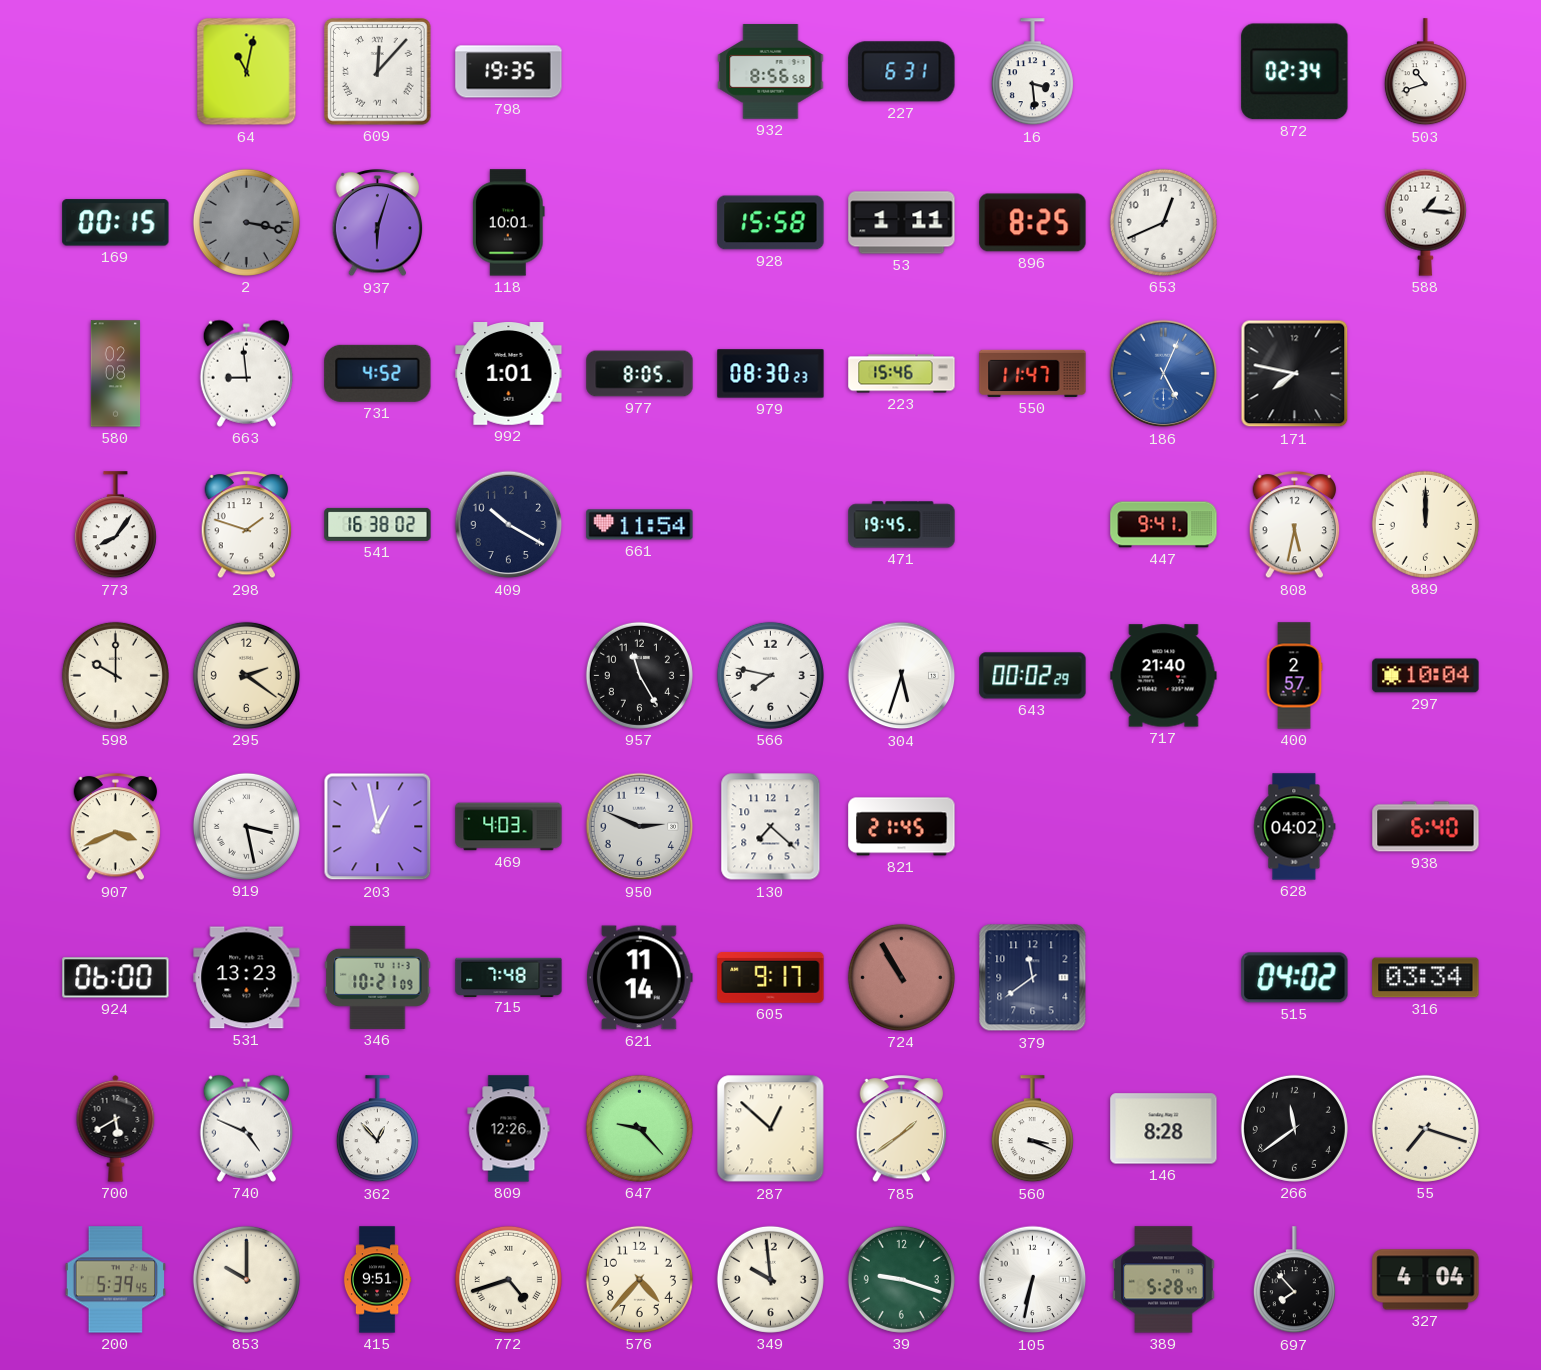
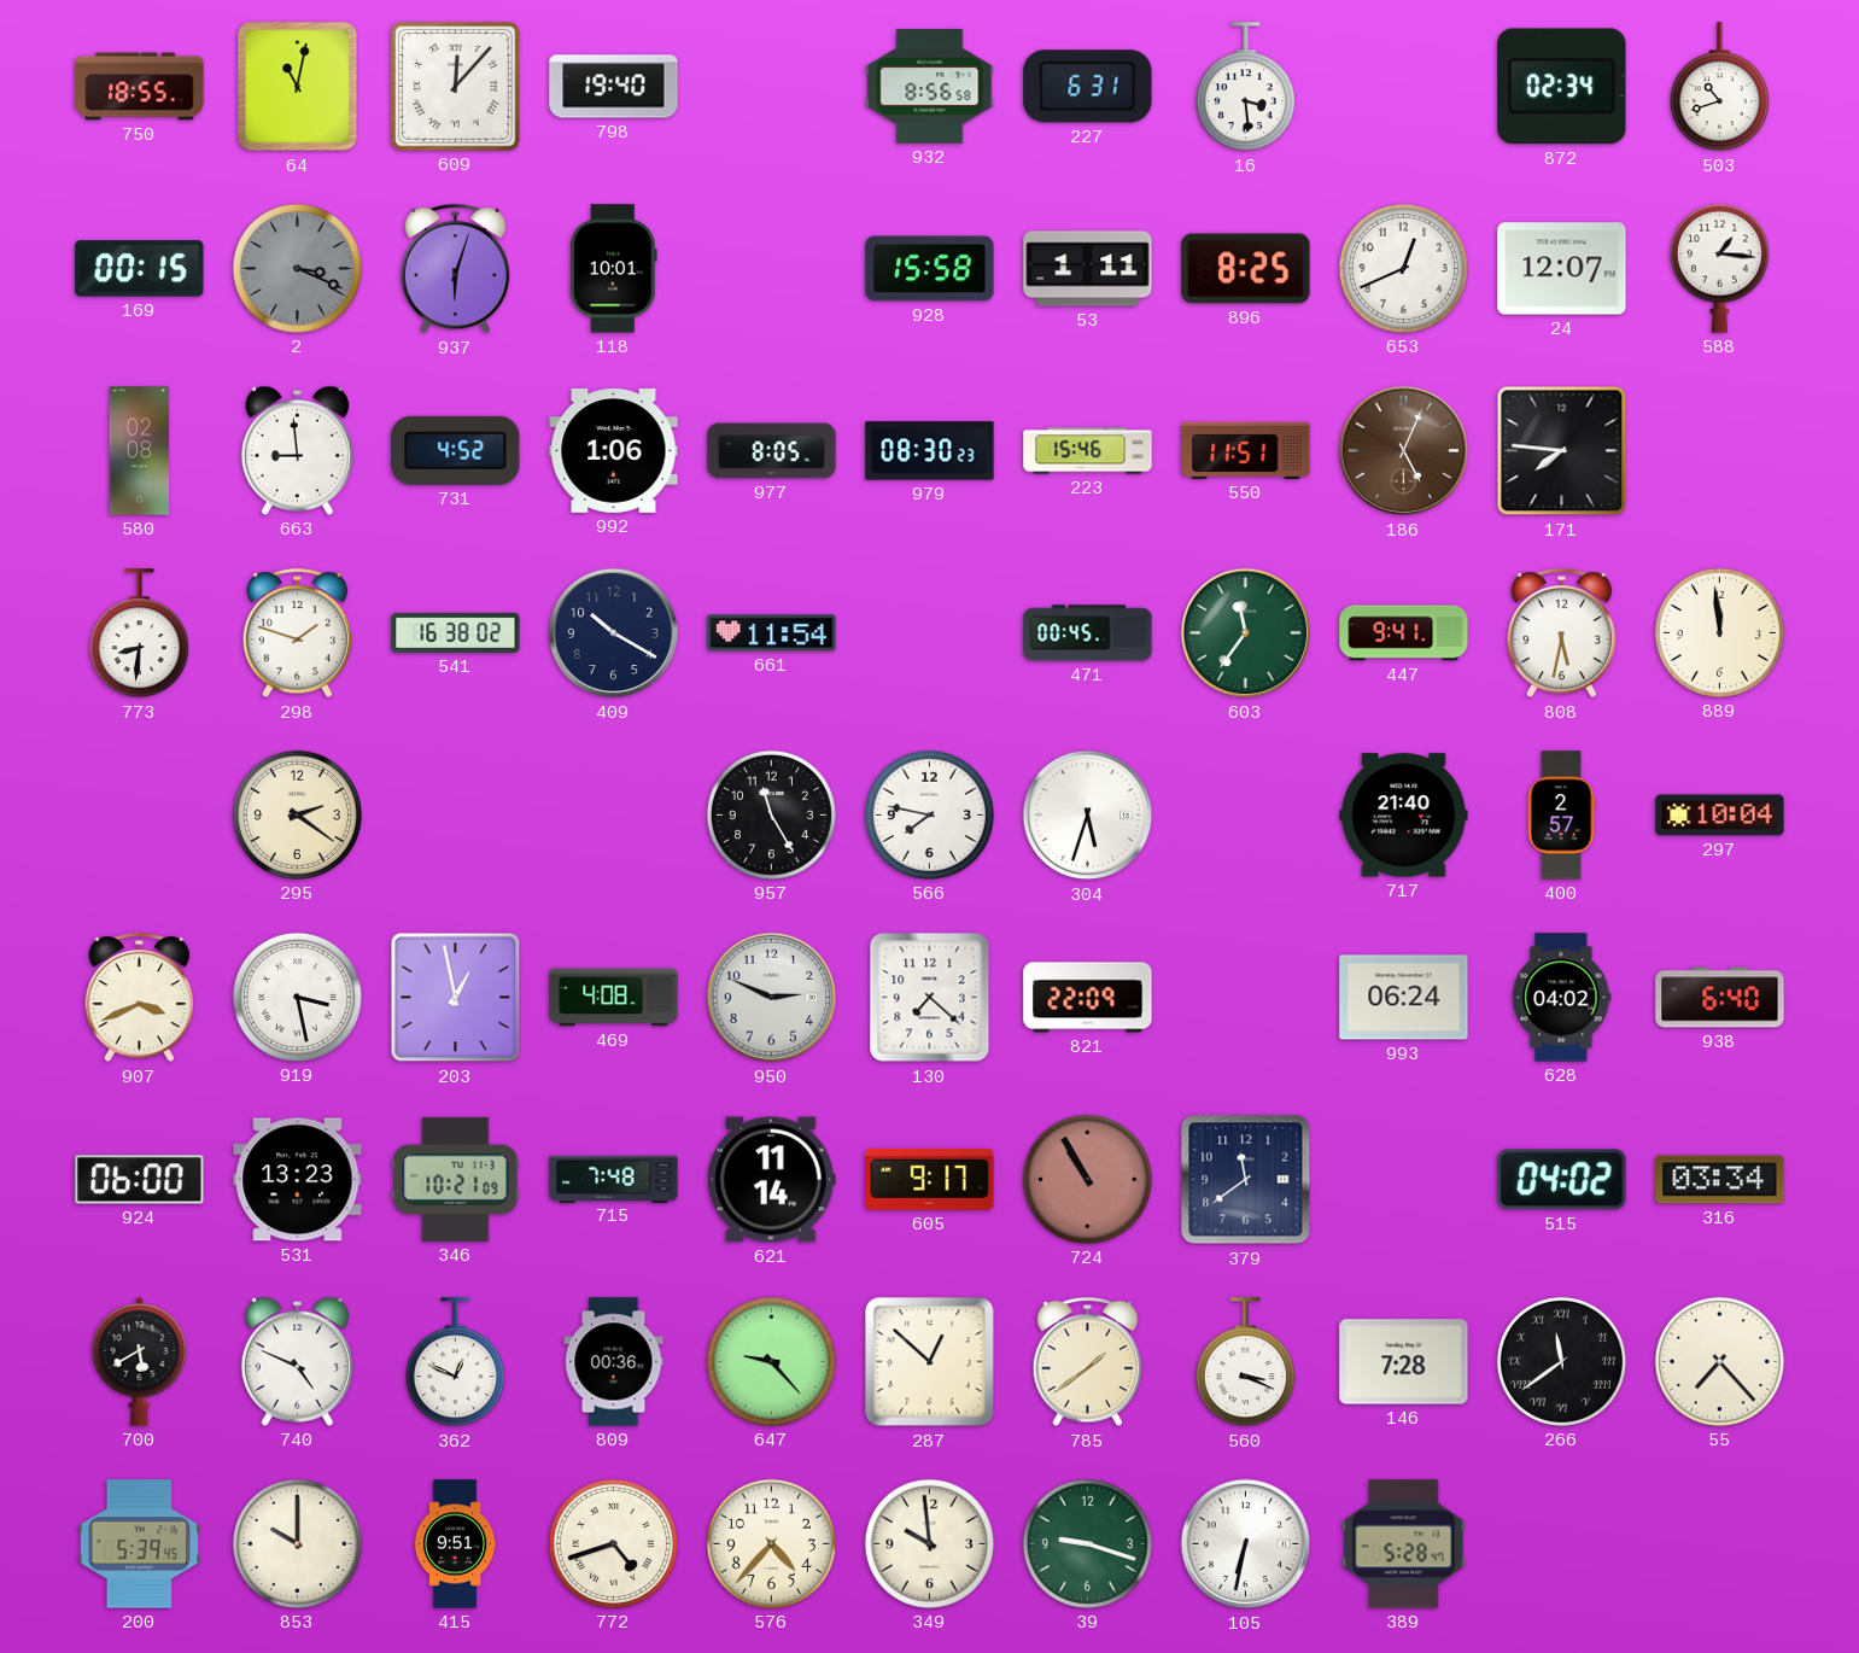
750: none -> 18:55 (140, 87)
798: 19:35 -> 19:40 (614, 87)
2: 3:17 -> 3:19 (297, 268)
24: none -> 12:07 (1562, 269)
992: 1:01 -> 1:06 (614, 451)
550: 11:47 -> 11:51 (1246, 450)
186 dial: blue -> brown (1404, 451)
171: 7:47 -> 7:46 (1562, 451)
773: 8:06 -> 8:31 (139, 633)
471: 19:45 -> 00:45 (1088, 633)
603: none -> 11:36 (1246, 633)
889: 12:00 -> 11:59 (1719, 632)
598: 10:00 -> none (115, 675)
643: 00:02 -> none (1033, 676)
469: 4:03 -> 4:08 (614, 998)
821: 21:45 -> 22:09 (1088, 998)
993: none -> 06:24 (1404, 998)
362: 12:53 -> 12:49 (455, 1362)
809: 12:26 -> 00:36 (614, 1362)
146: 8:28 -> 7:28 (1404, 1362)
266 numerals: Arabic -> Roman (1561, 1361)
55: 7:18 -> 7:23 (1719, 1361)
697: 7:53 -> none (1294, 1280)
327: 4:04 -> none (1426, 1280)
